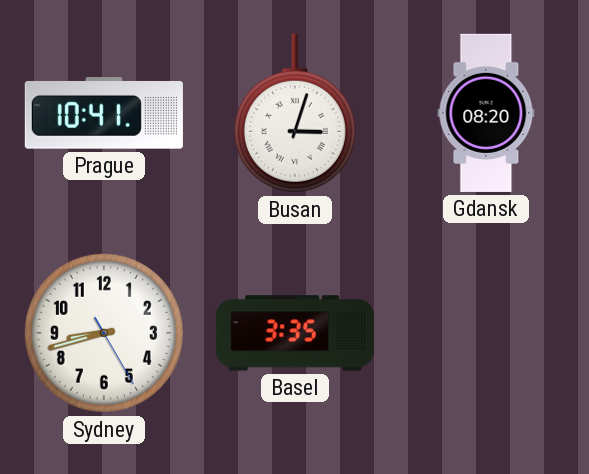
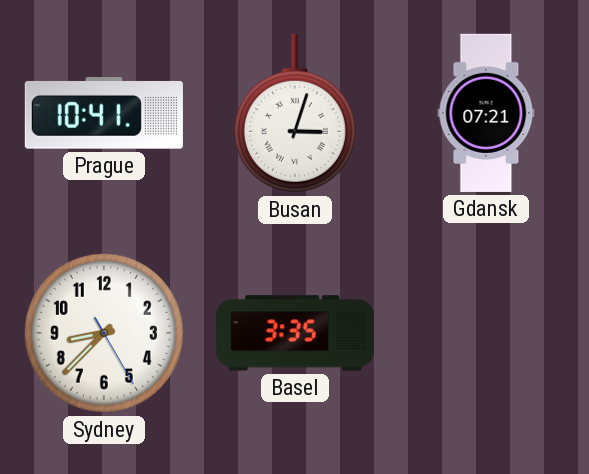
Gdansk: 08:20 -> 07:21 (486, 113)
Sydney: 8:42 -> 8:37 (104, 333)
